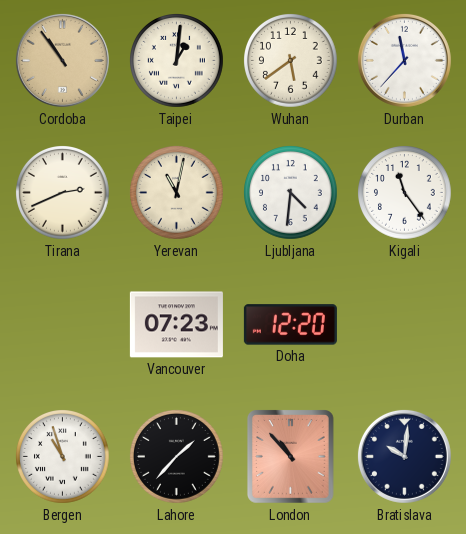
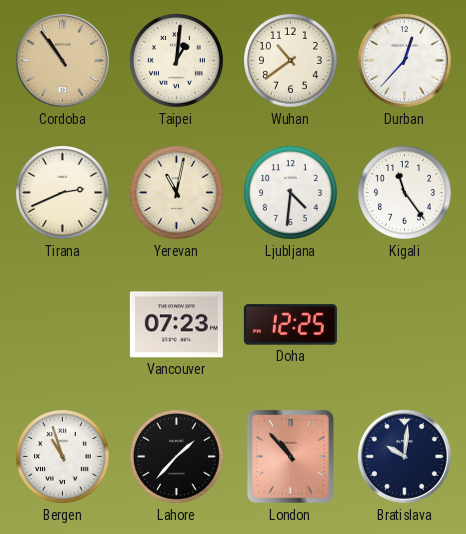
Wuhan: 5:39 -> 10:39 (291, 61)
Durban: 11:37 -> 12:37 (404, 60)
Doha: 12:20 -> 12:25 (290, 325)
